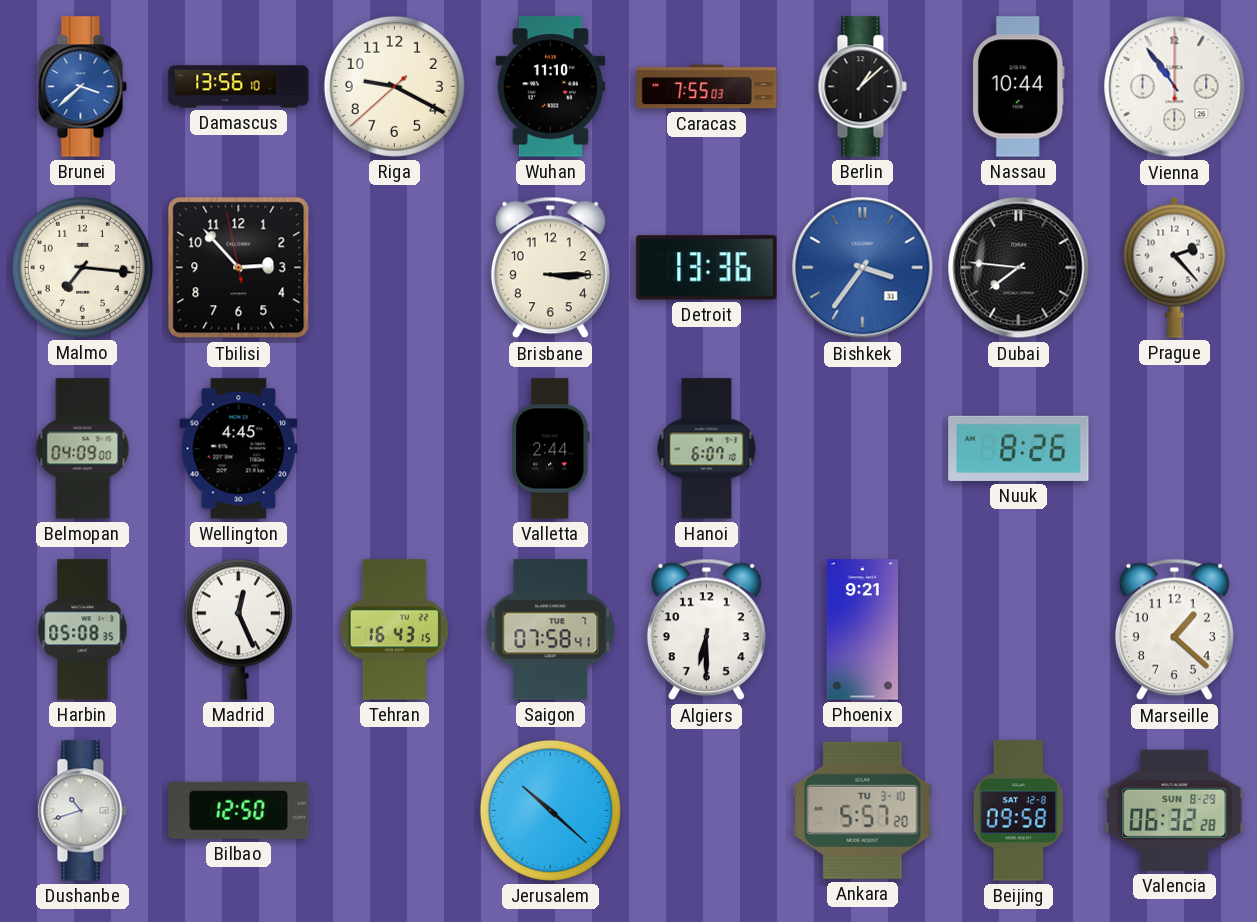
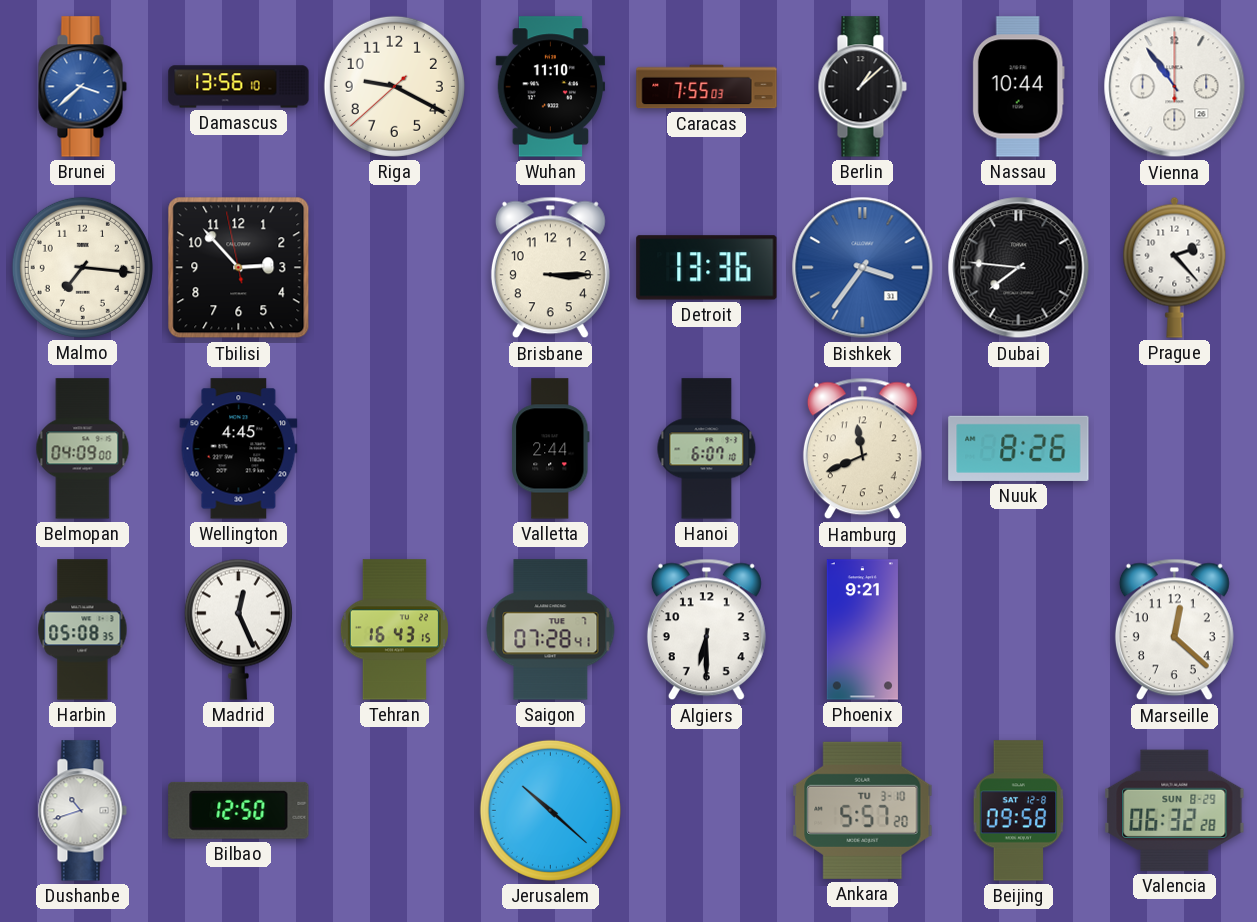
Hamburg: none -> 11:41 (862, 449)
Saigon: 07:58 -> 07:28 (551, 630)
Marseille: 1:22 -> 12:22 (1174, 630)
